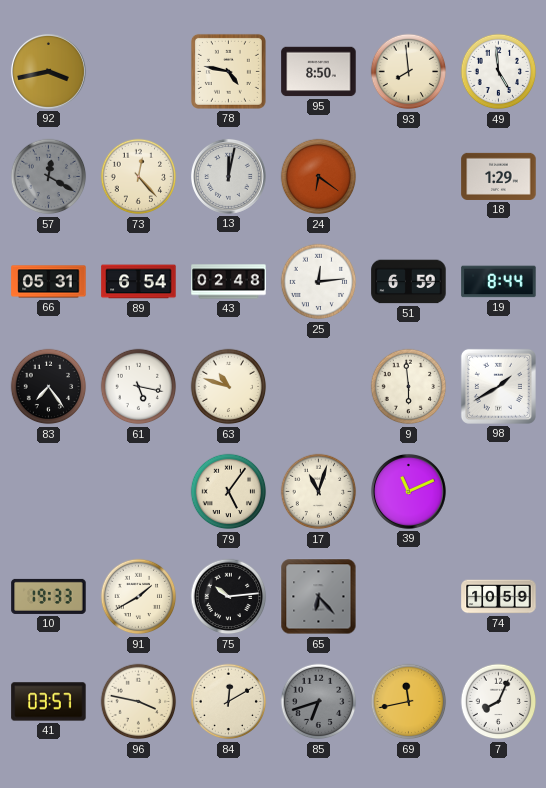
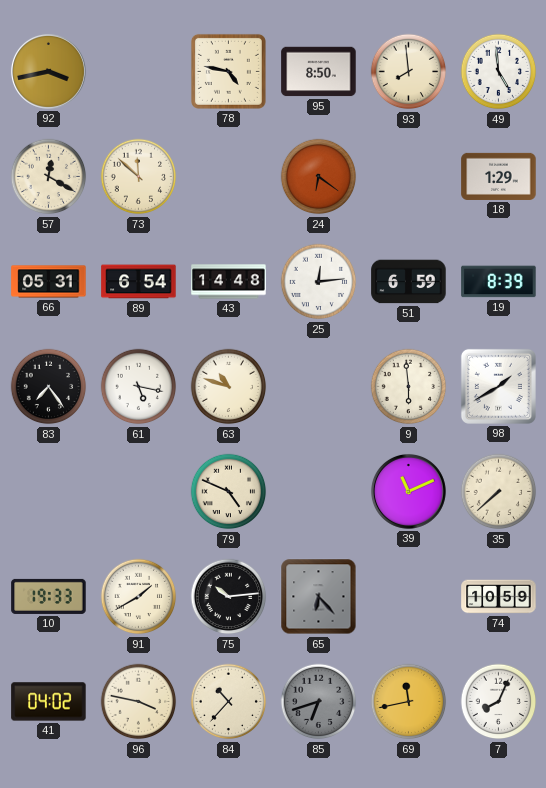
57 dial: grey -> cream (49, 177)
73: 12:23 -> 11:52 (139, 177)
13: 12:02 -> none (228, 176)
43: 02:48 -> 14:48 (229, 282)
19: 8:44 -> 8:39 (499, 282)
79: 5:06 -> 4:49 (229, 492)
17: 11:03 -> none (319, 492)
35: none -> 7:38 (499, 492)
41: 03:57 -> 04:02 (49, 702)
84: 12:10 -> 10:37 (229, 702)
